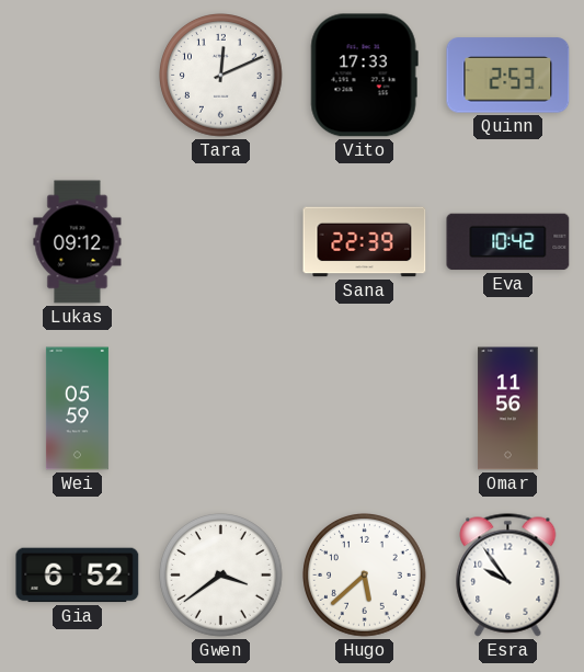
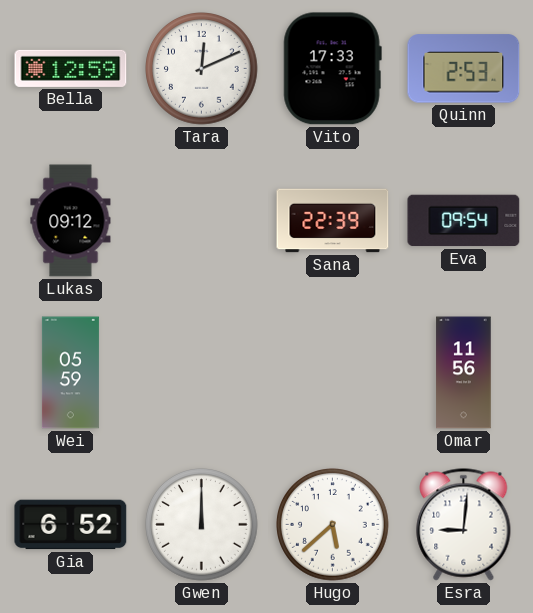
Bella: none -> 12:59 (71, 68)
Eva: 10:42 -> 09:54 (464, 221)
Gwen: 3:39 -> 12:00 (202, 525)
Esra: 9:54 -> 9:01 (464, 525)
